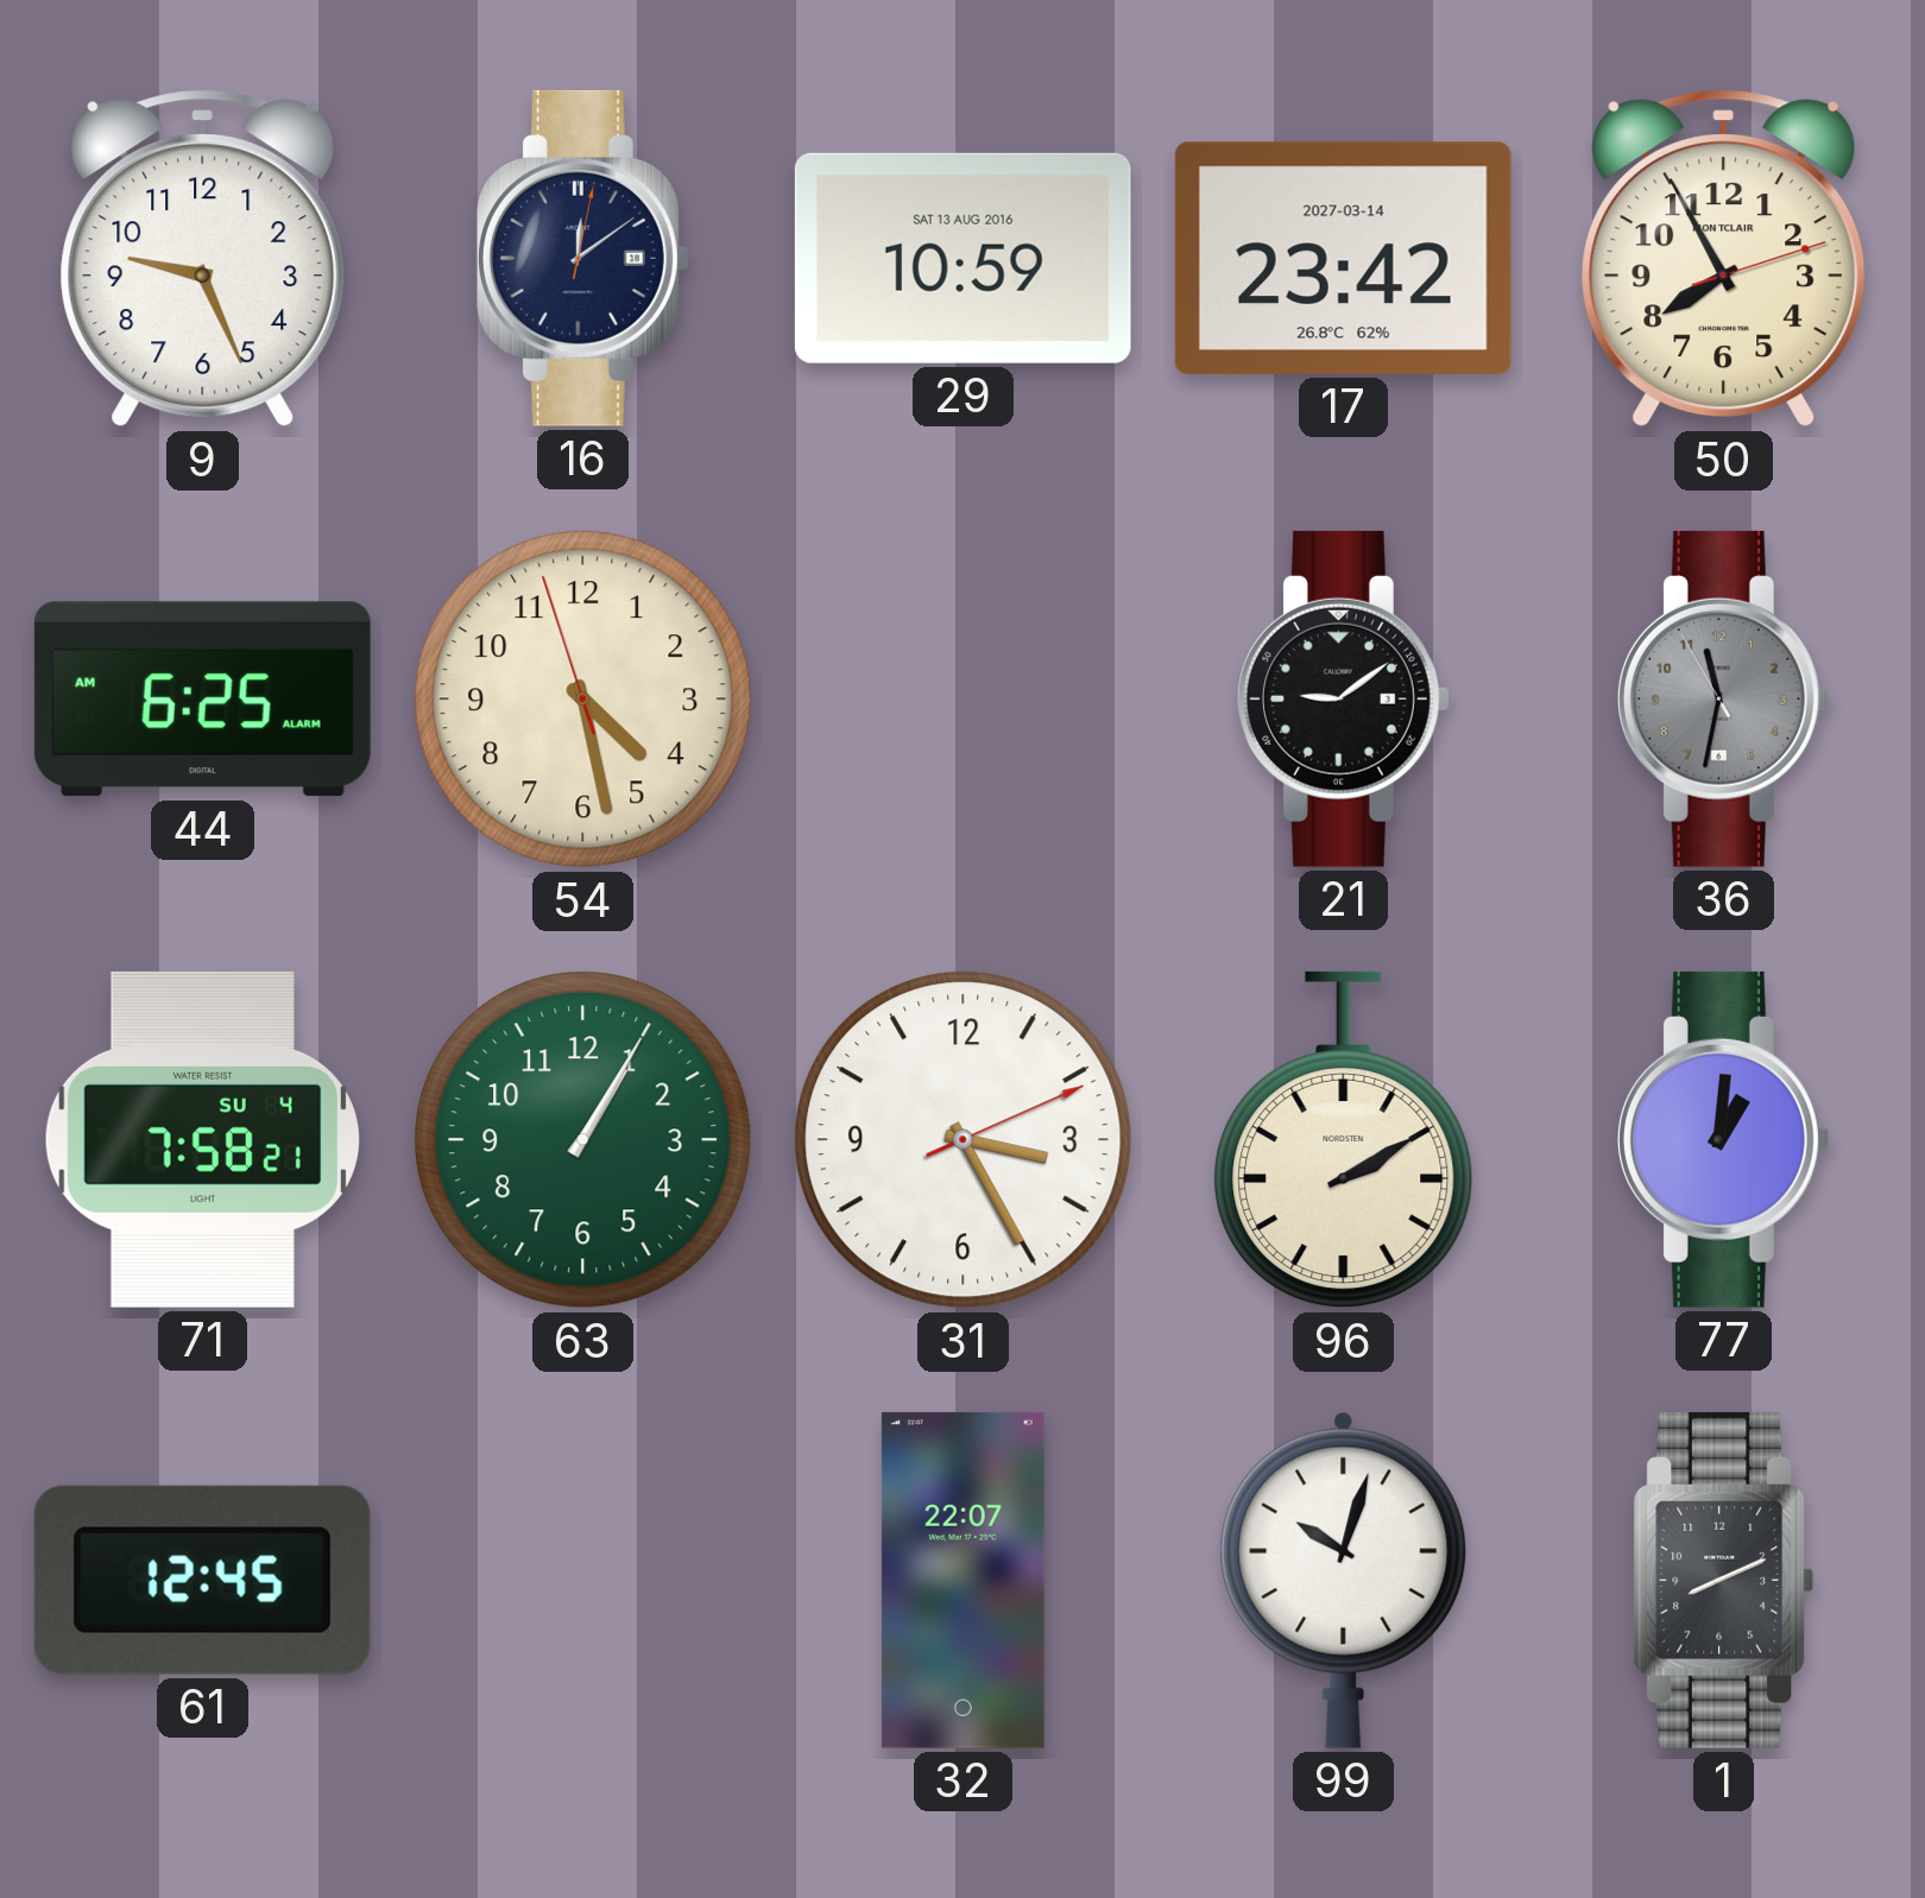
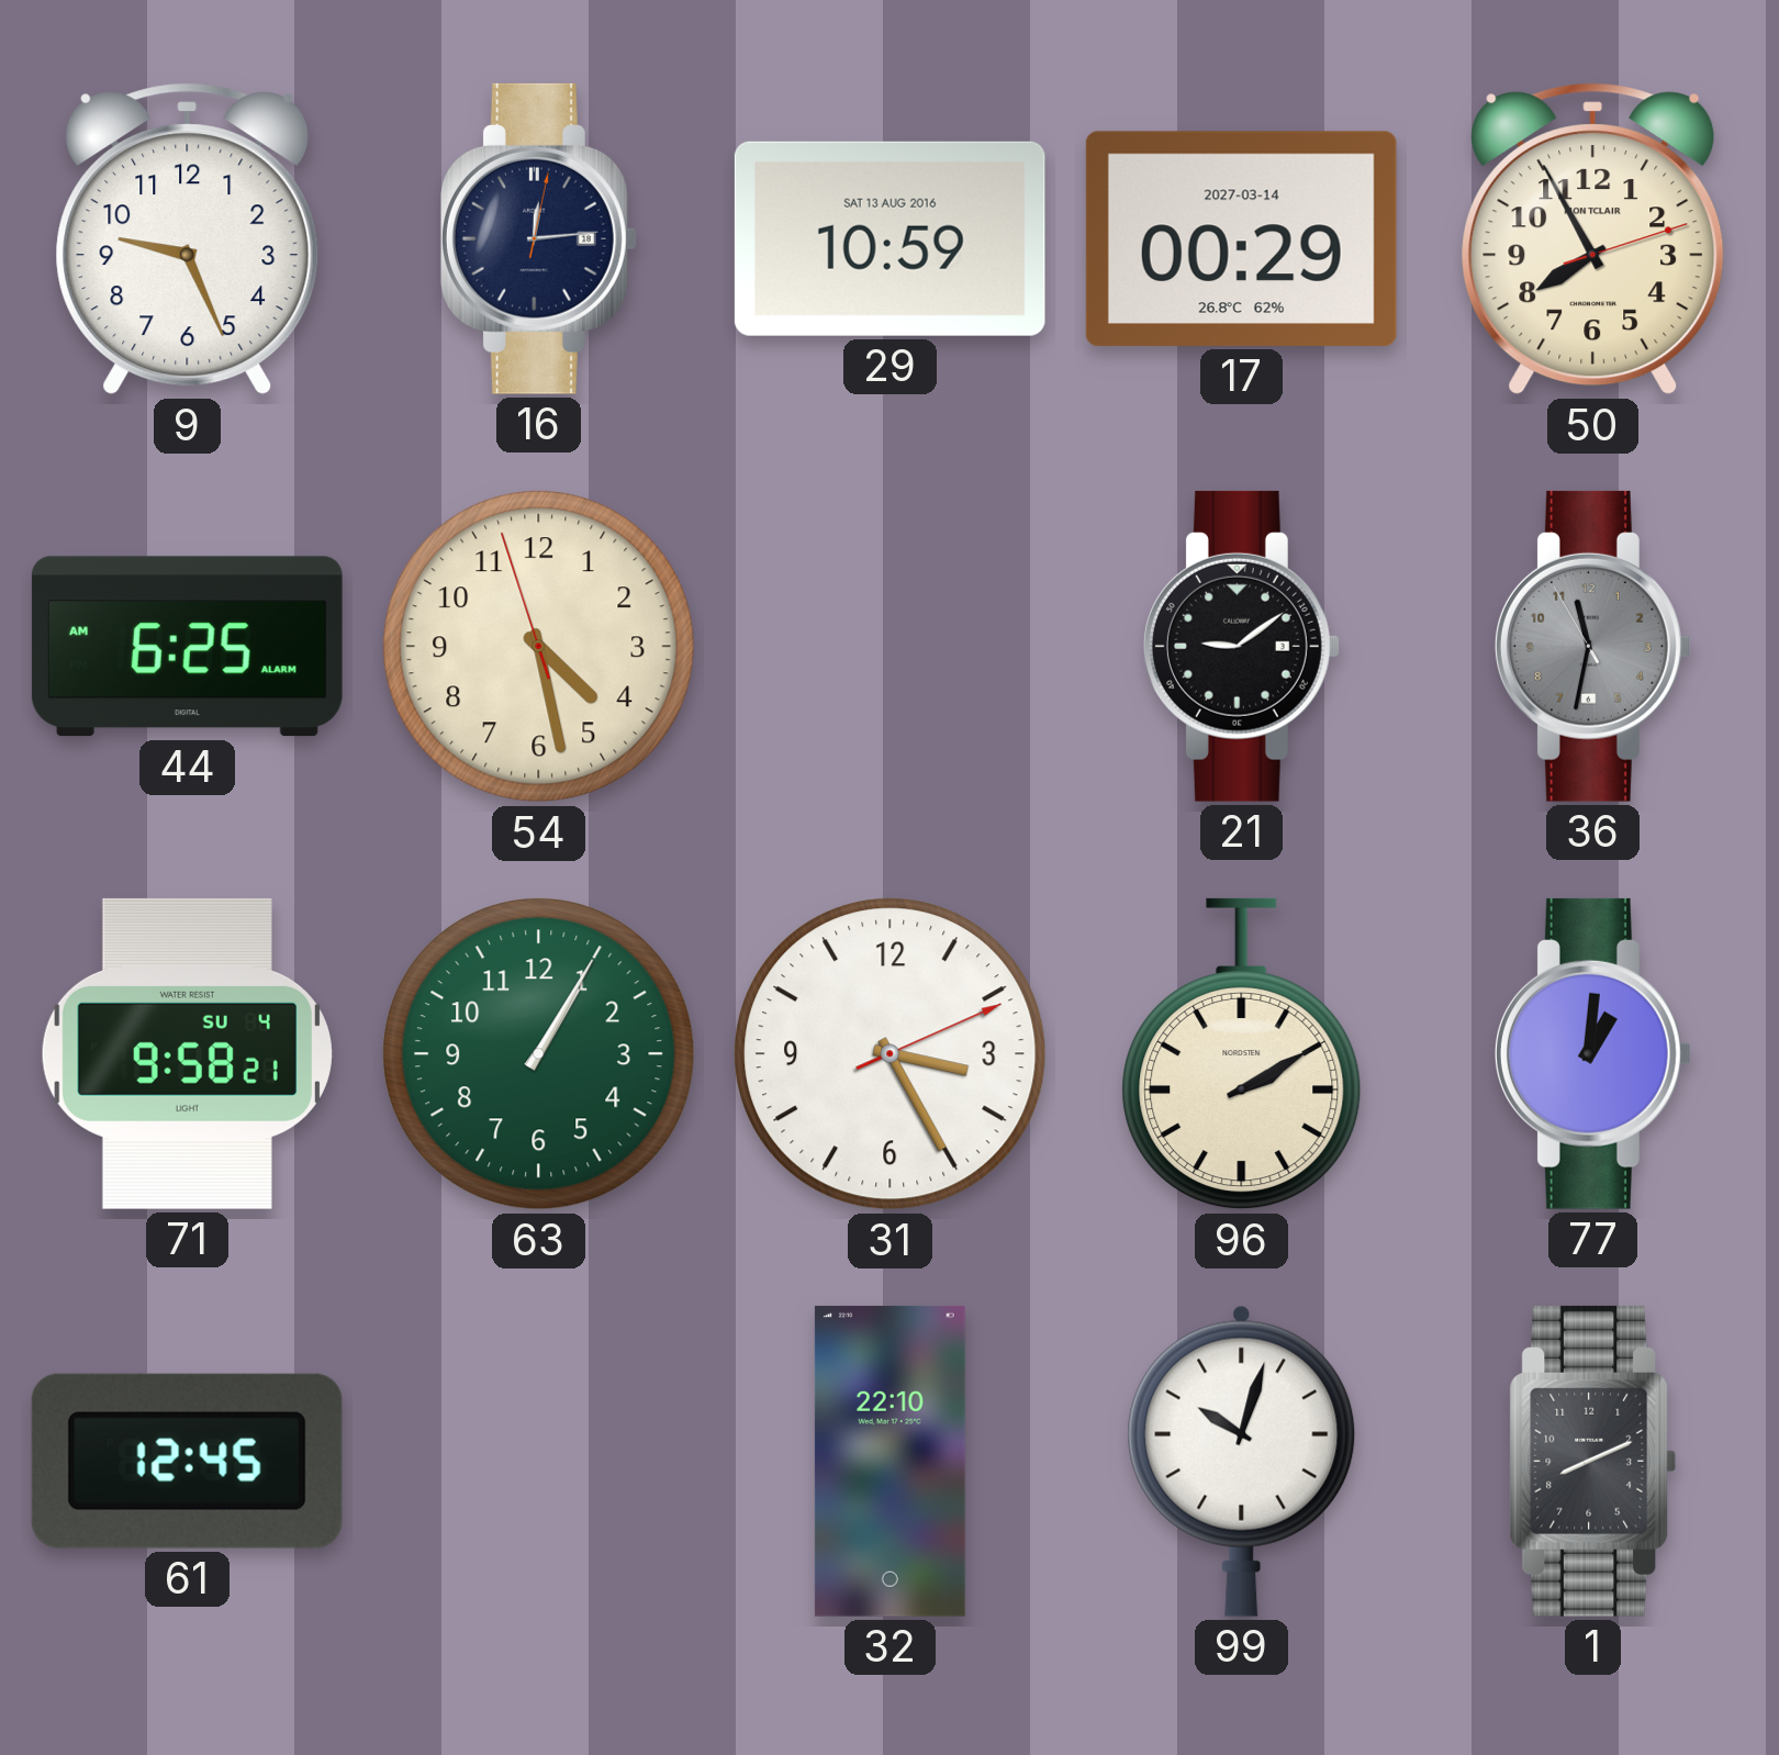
16: 12:09 -> 12:14 (538, 238)
17: 23:42 -> 00:29 (1241, 238)
71: 7:58 -> 9:58 (187, 1053)
32: 22:07 -> 22:10 (889, 1461)
